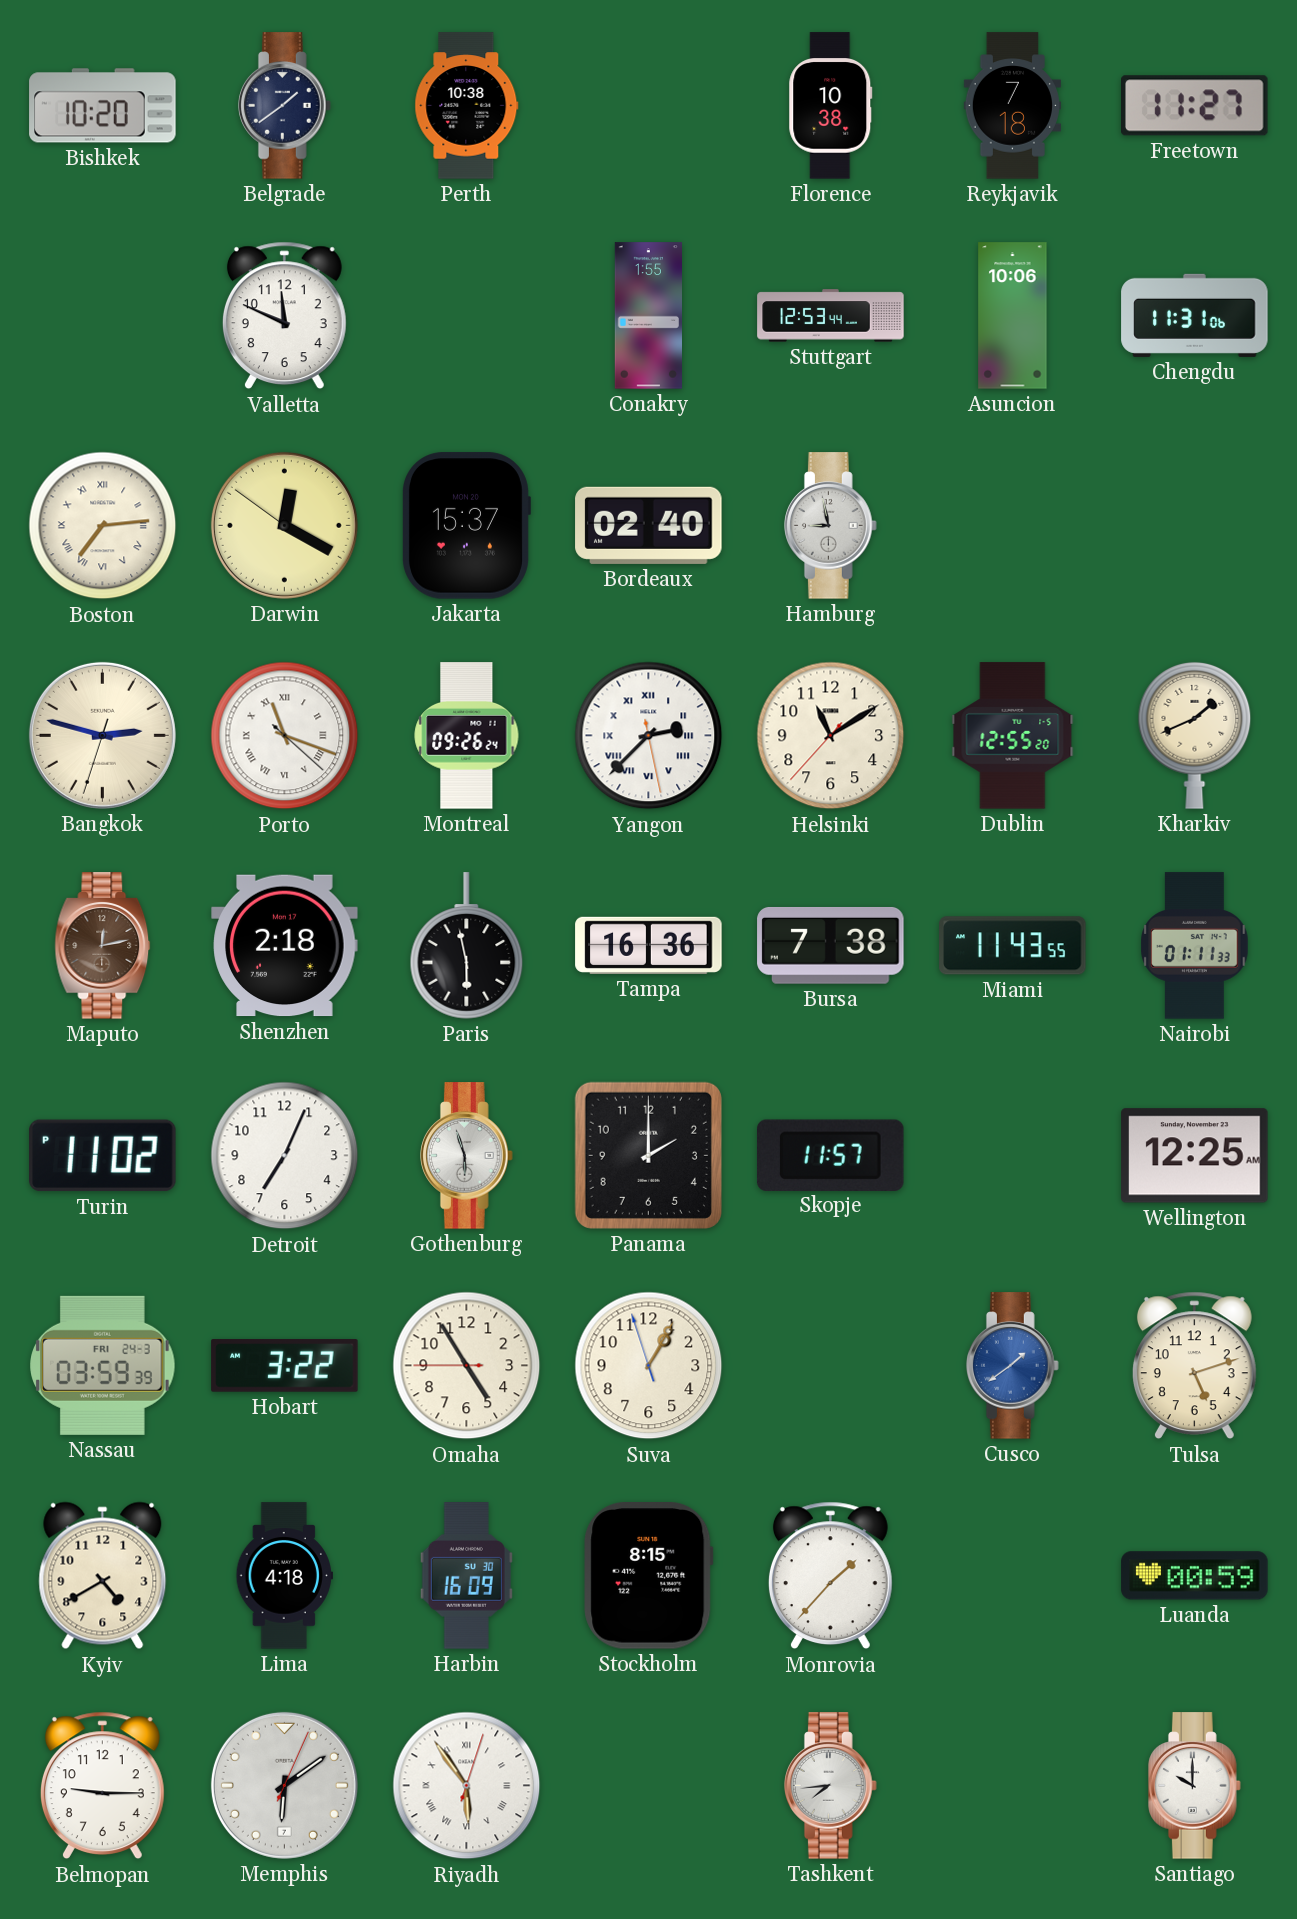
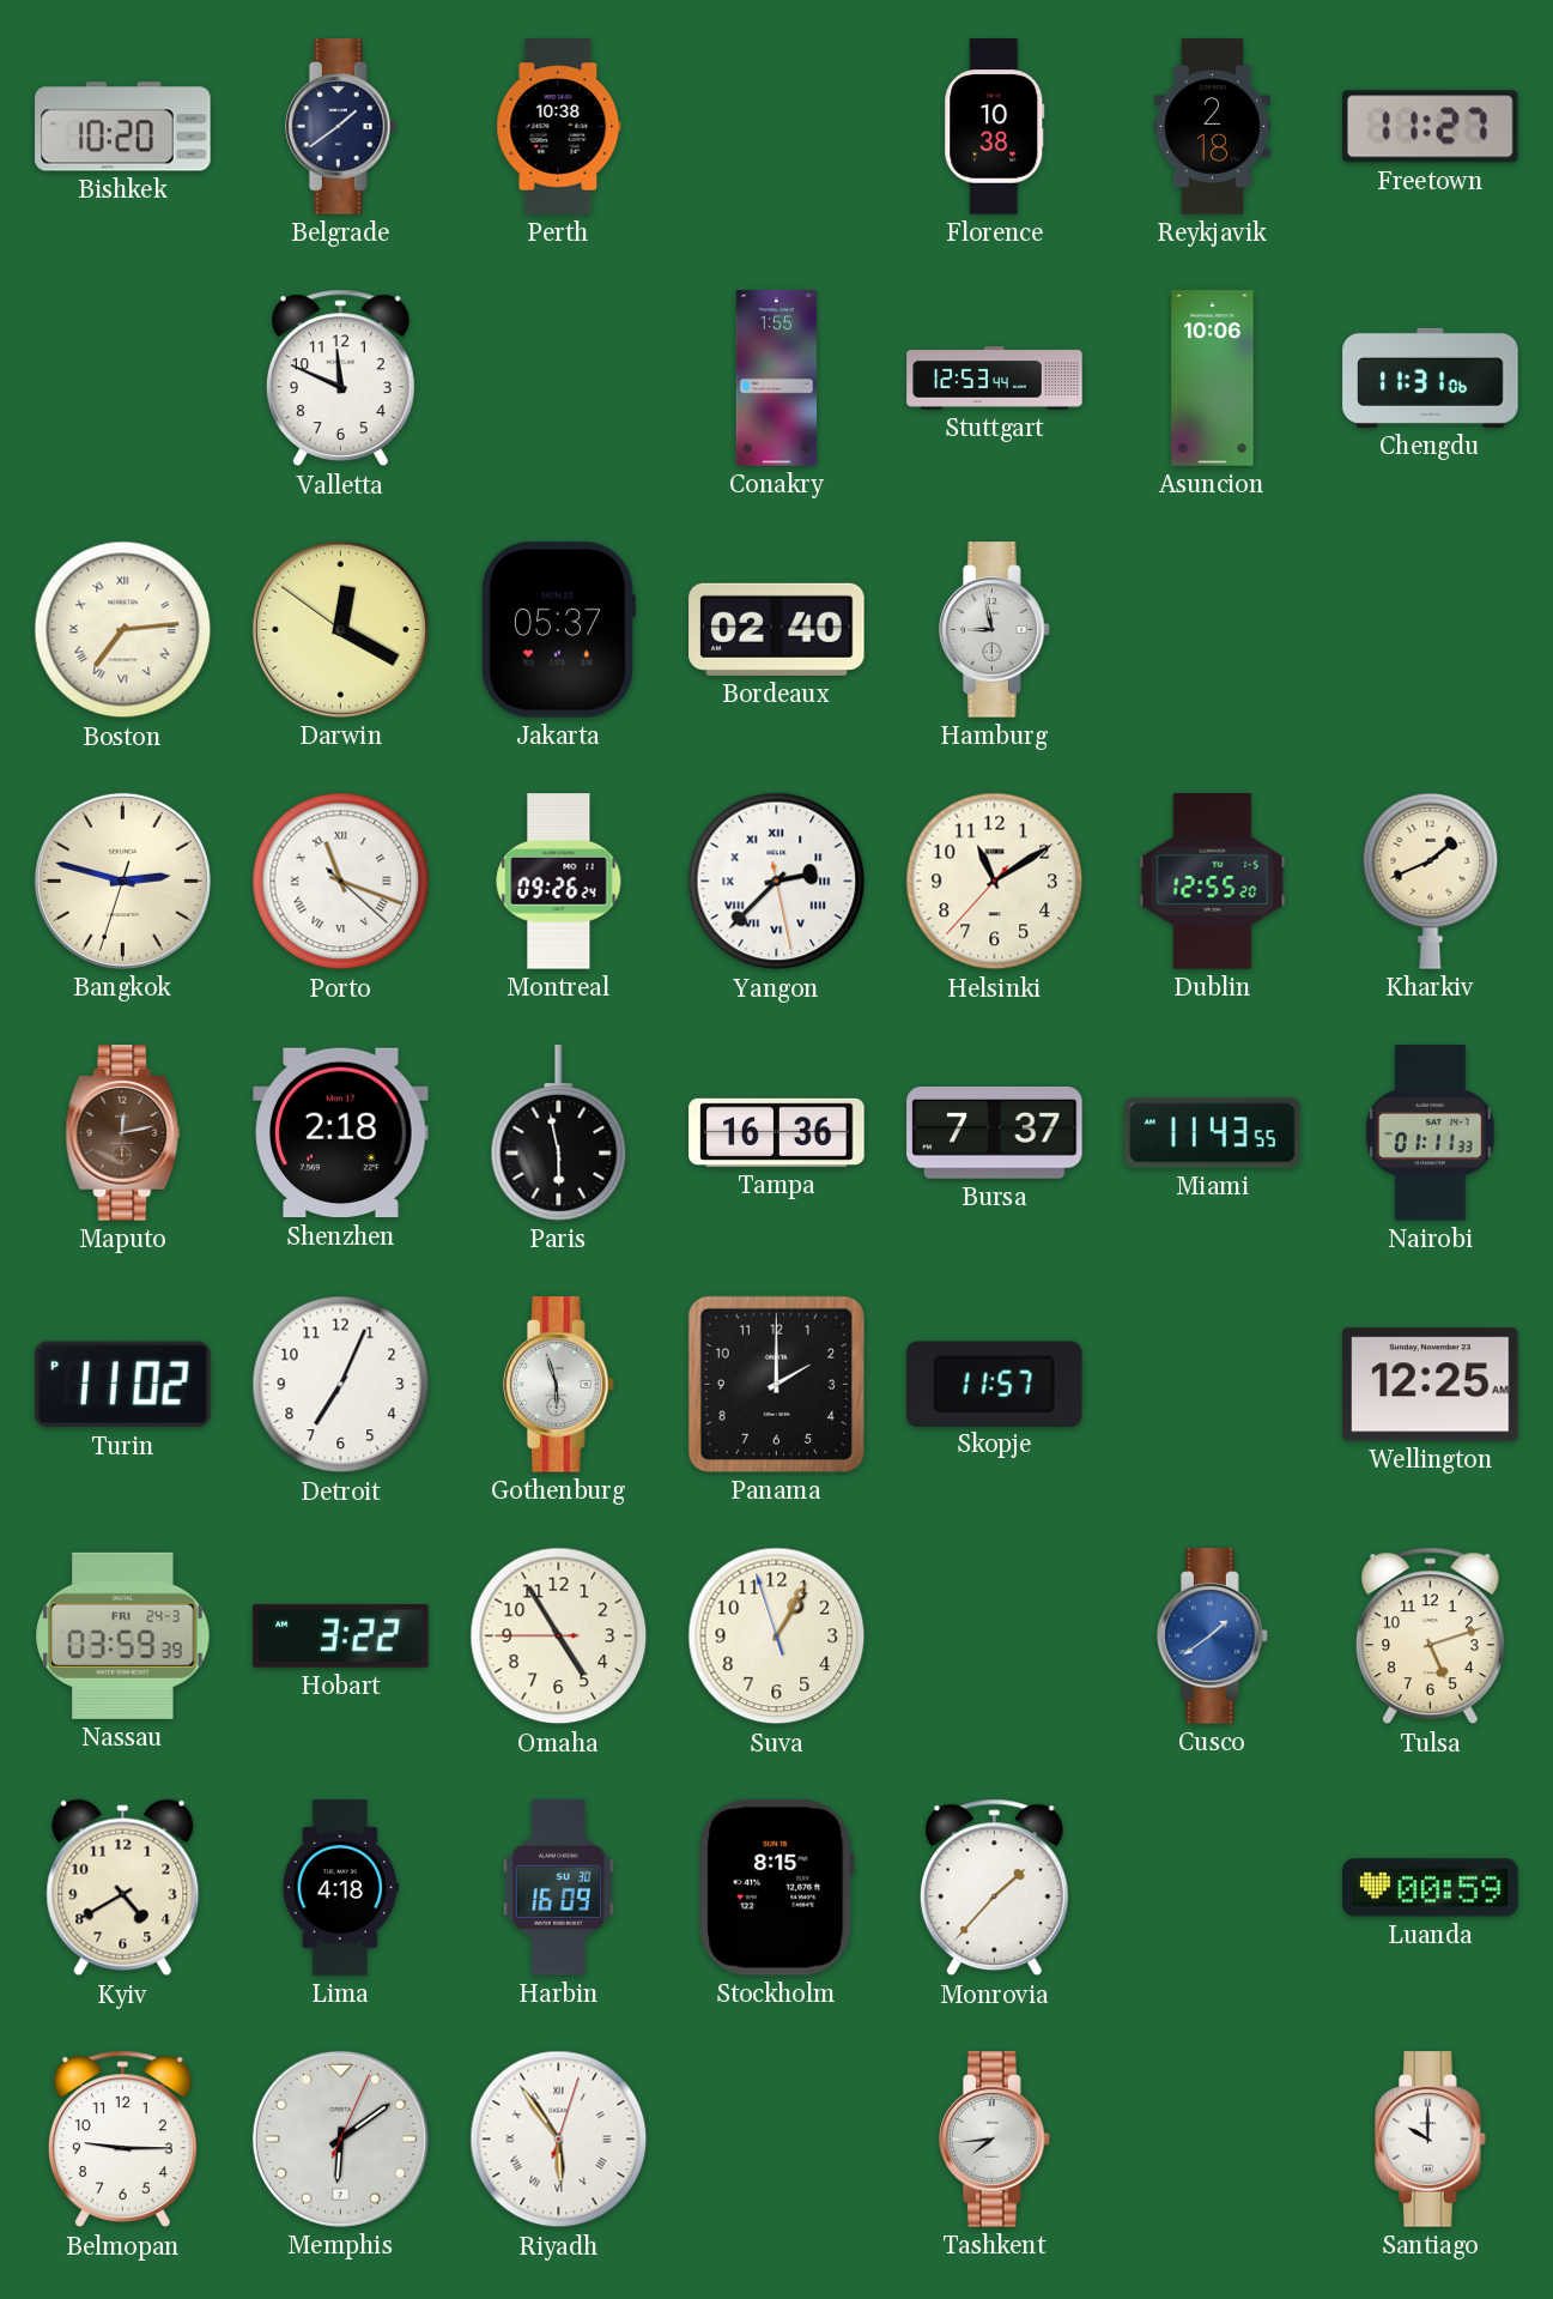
Reykjavik: 7:18 -> 2:18 (1212, 127)
Jakarta: 15:37 -> 05:37 (558, 630)
Bursa: 7:38 -> 7:37 (995, 1132)
